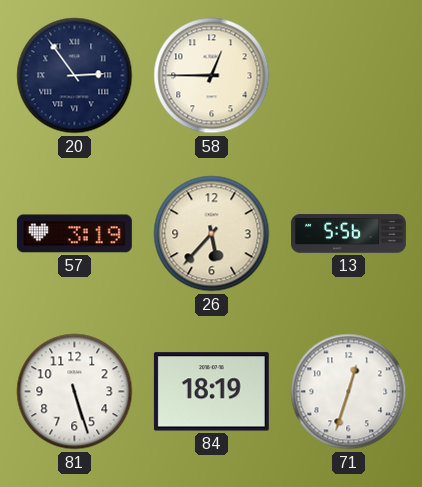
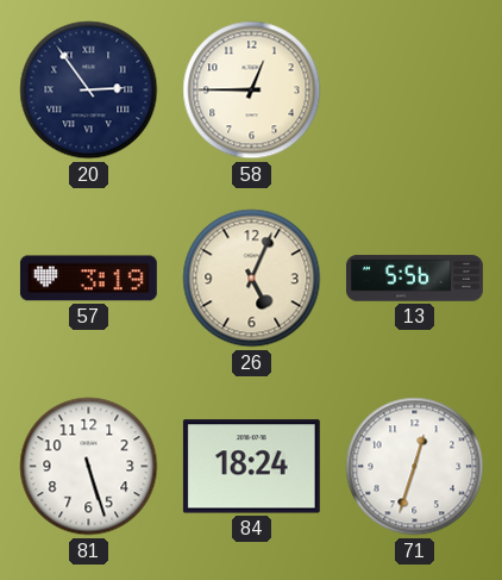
26: 5:37 -> 5:04 (252, 279)
84: 18:19 -> 18:24 (251, 467)
